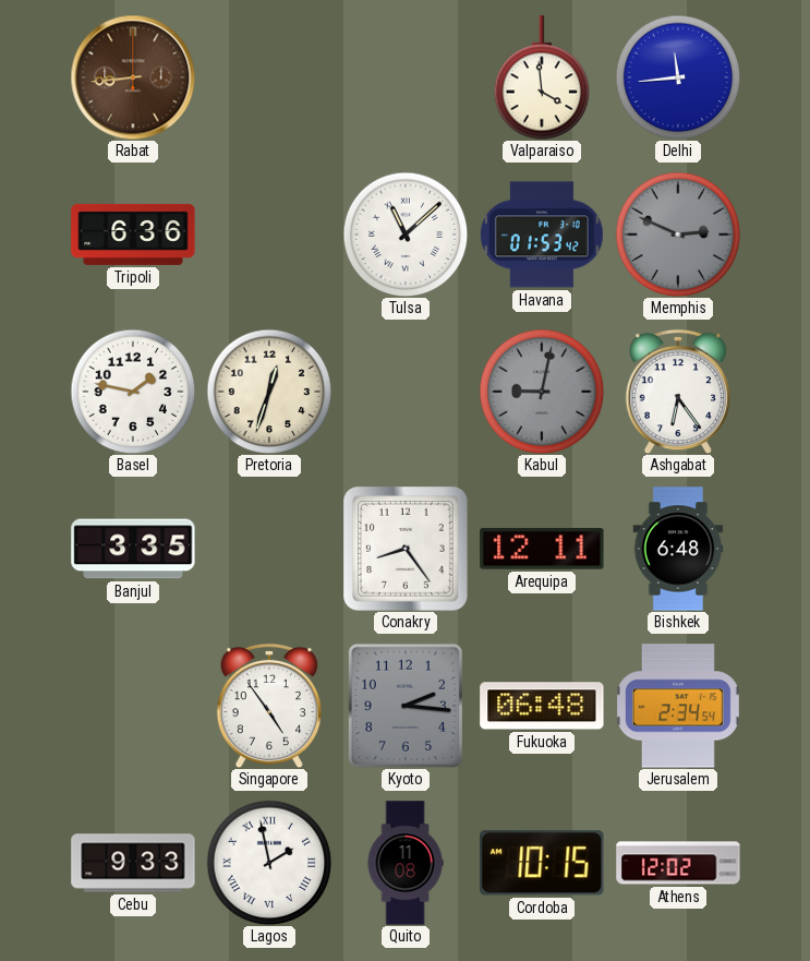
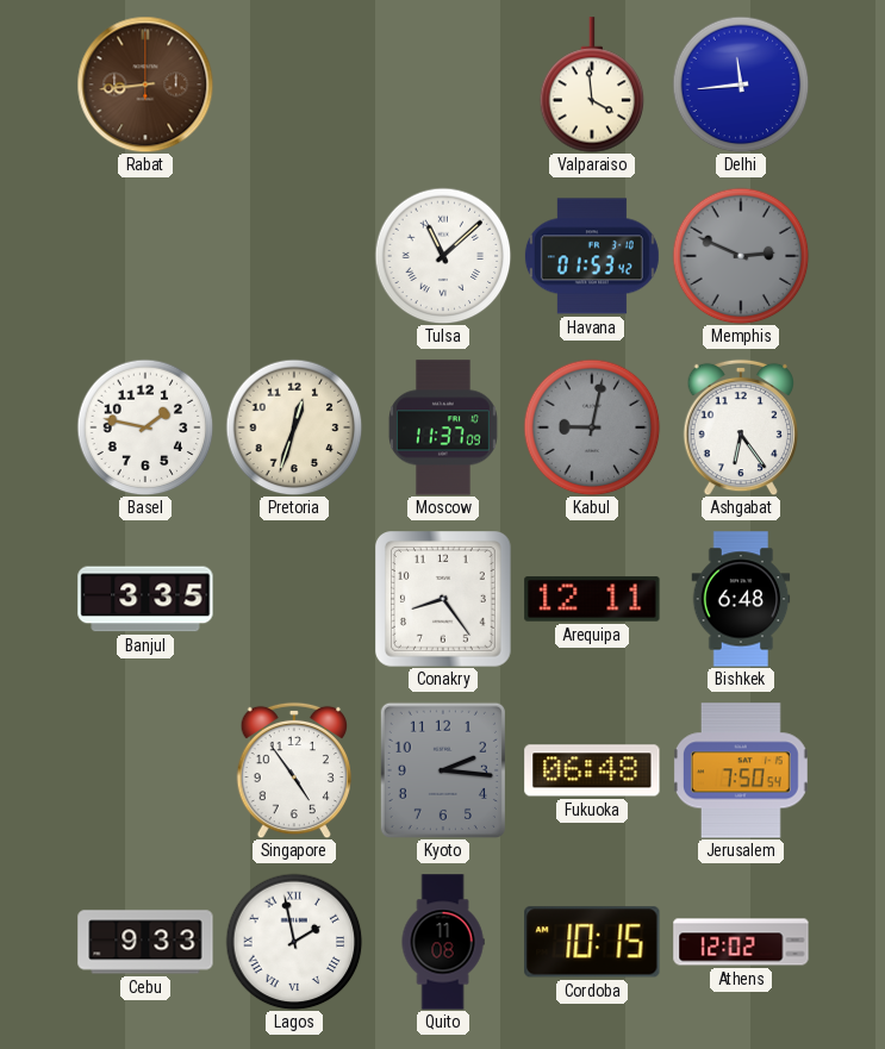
Tripoli: 6:36 -> none (133, 235)
Moscow: none -> 11:37 (443, 427)
Jerusalem: 2:34 -> 7:50 (741, 770)
